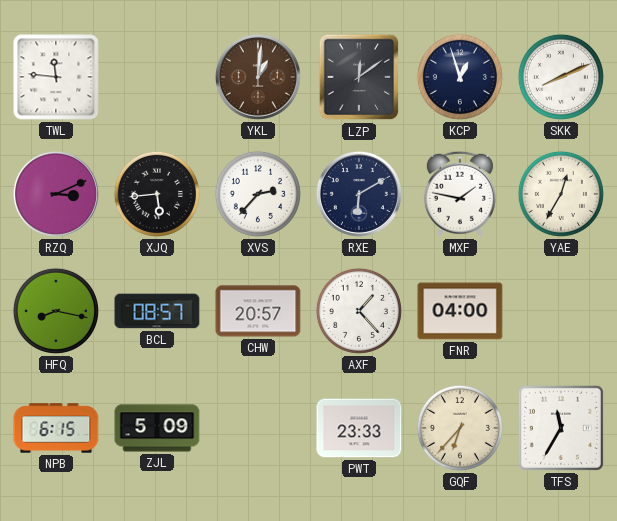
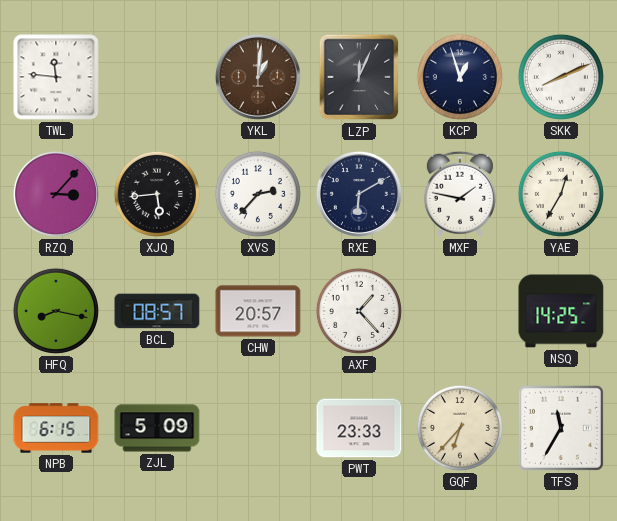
LZP: 12:09 -> 12:04 (359, 77)
RZQ: 3:11 -> 3:07 (56, 194)
FNR: 04:00 -> none (460, 311)
NSQ: none -> 14:25 (561, 311)
